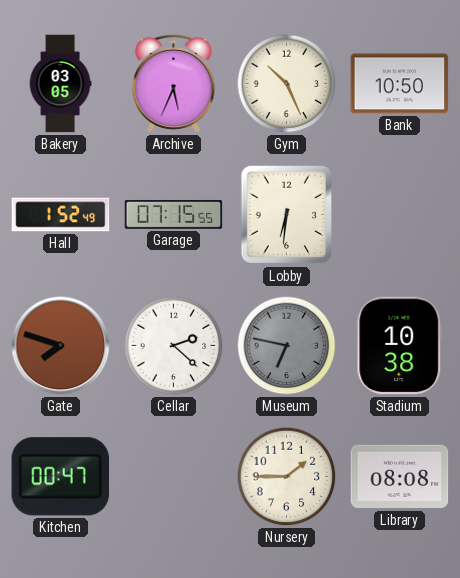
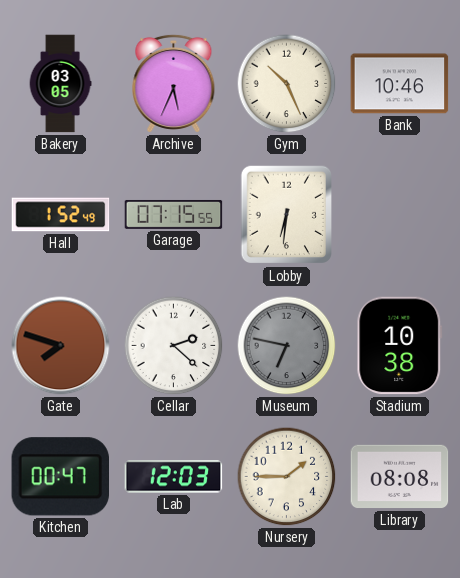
Bank: 10:50 -> 10:46 (400, 84)
Lab: none -> 12:03 (174, 477)
